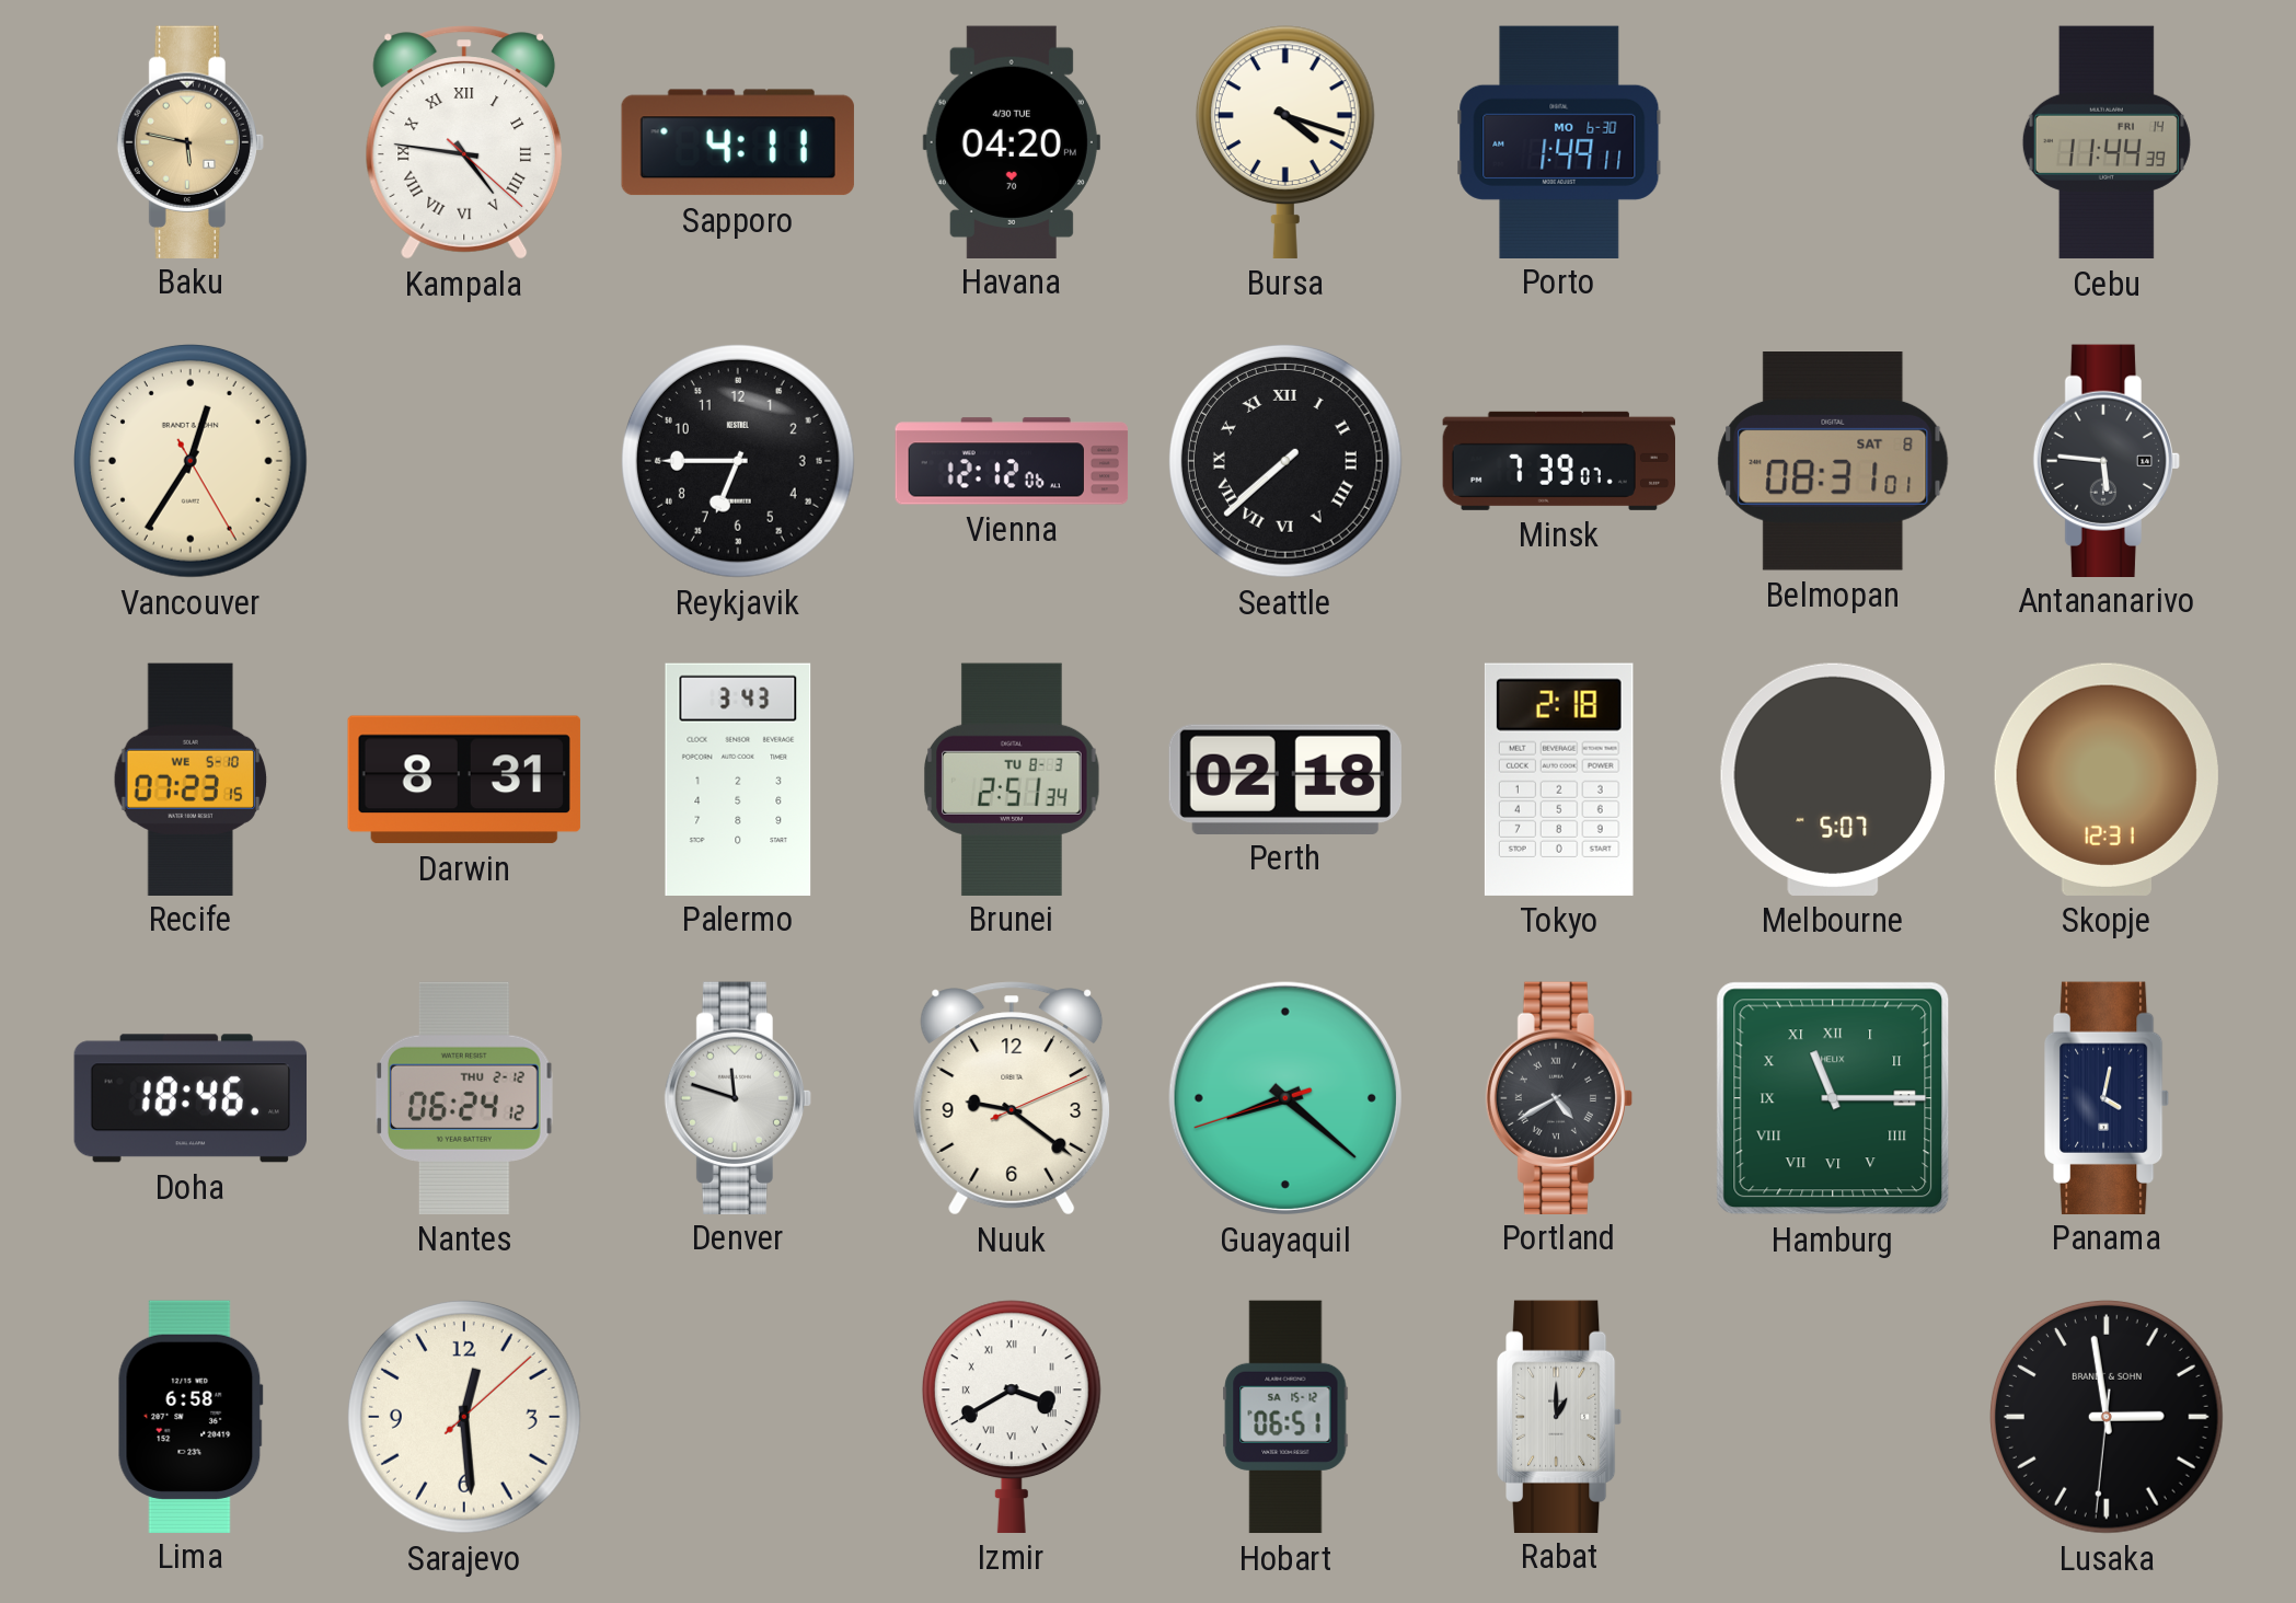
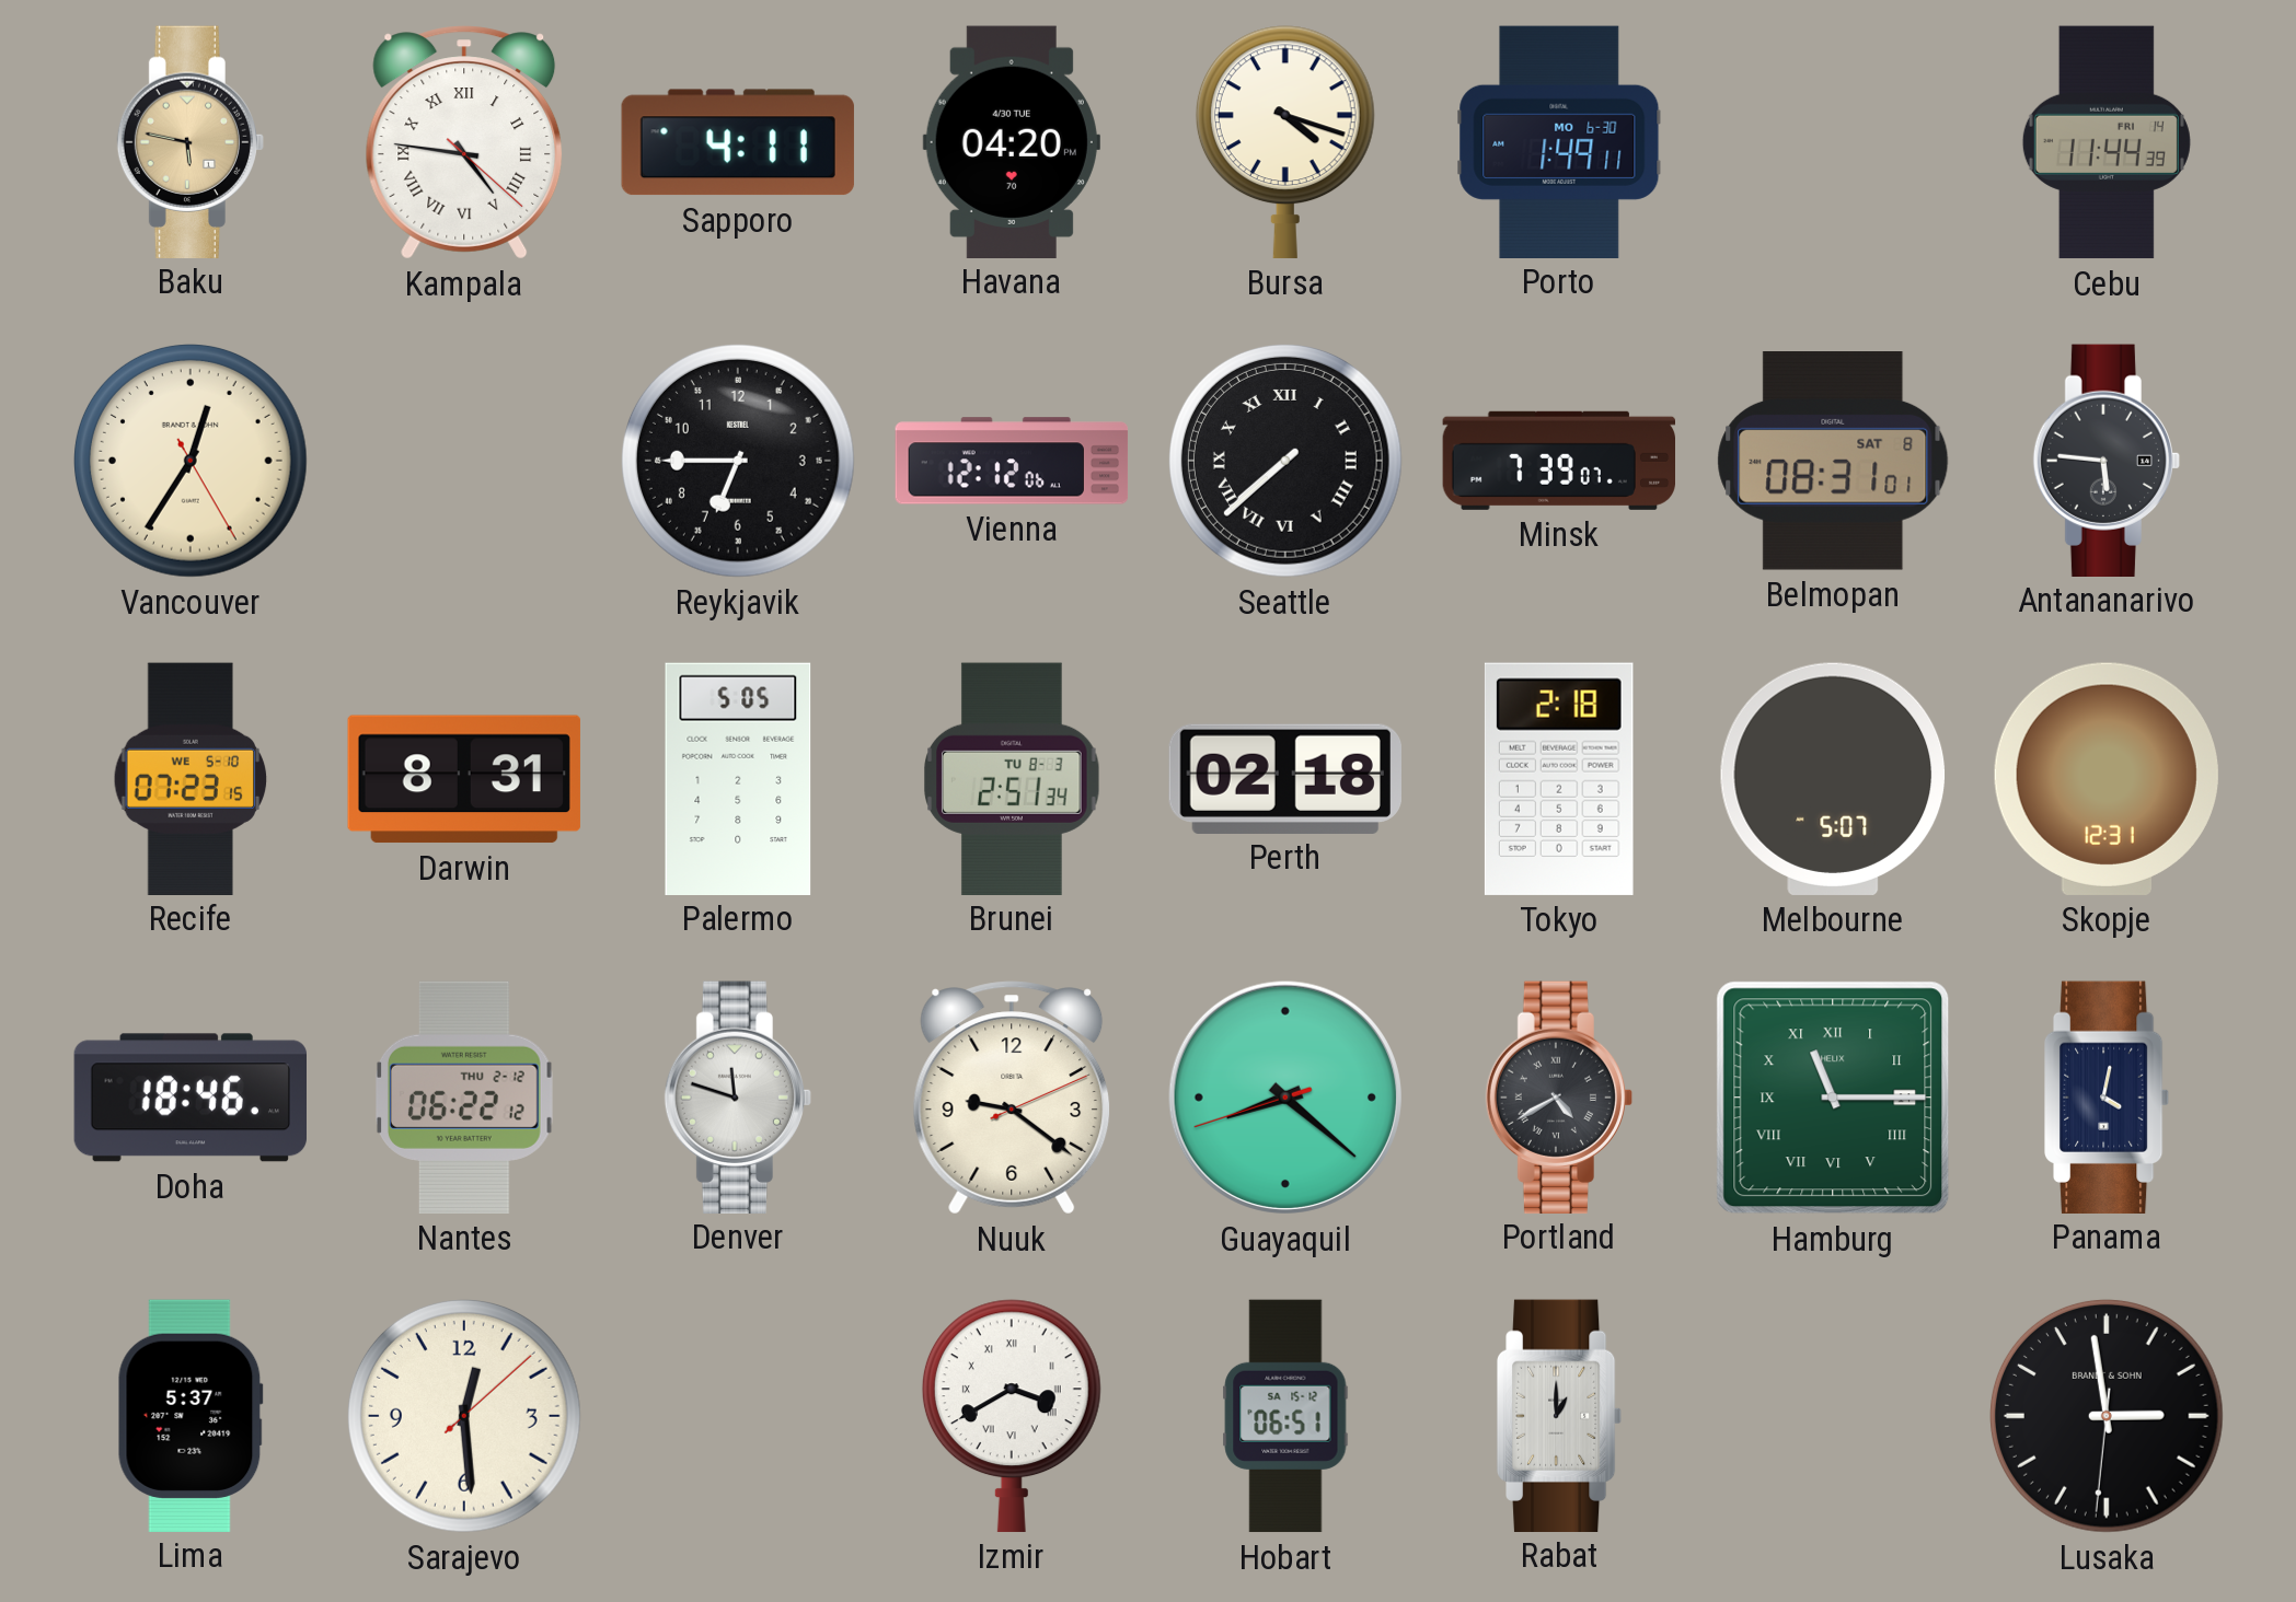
Palermo: 3:43 -> 5:05 (738, 778)
Nantes: 06:24 -> 06:22 (464, 1098)
Lima: 6:58 -> 5:37 (191, 1415)
